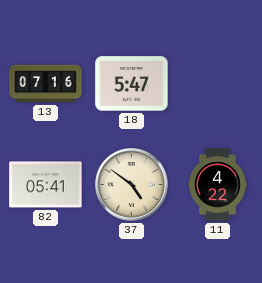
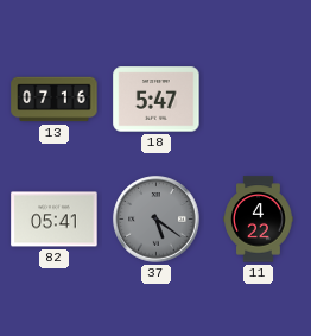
37: 4:51 -> 5:21 (157, 220)
37 dial: cream -> grey (157, 220)
